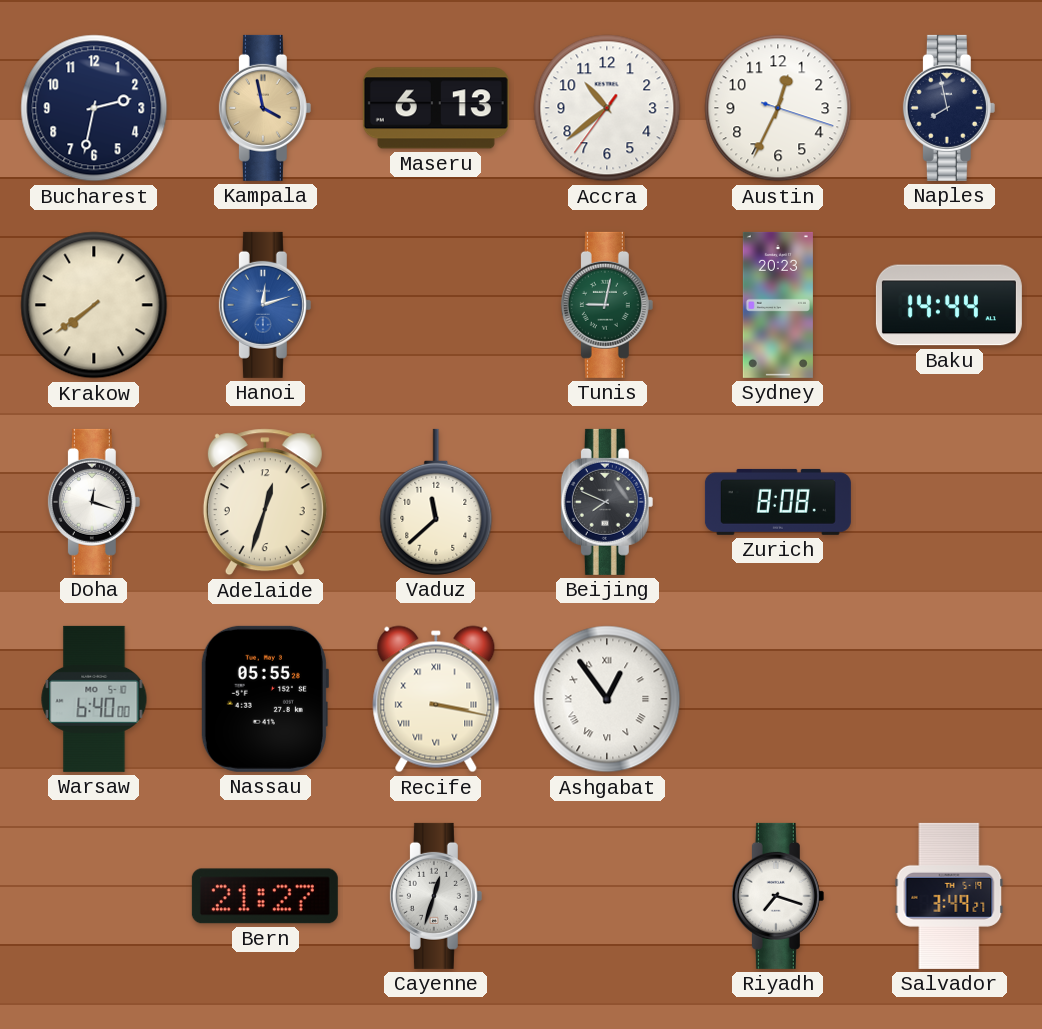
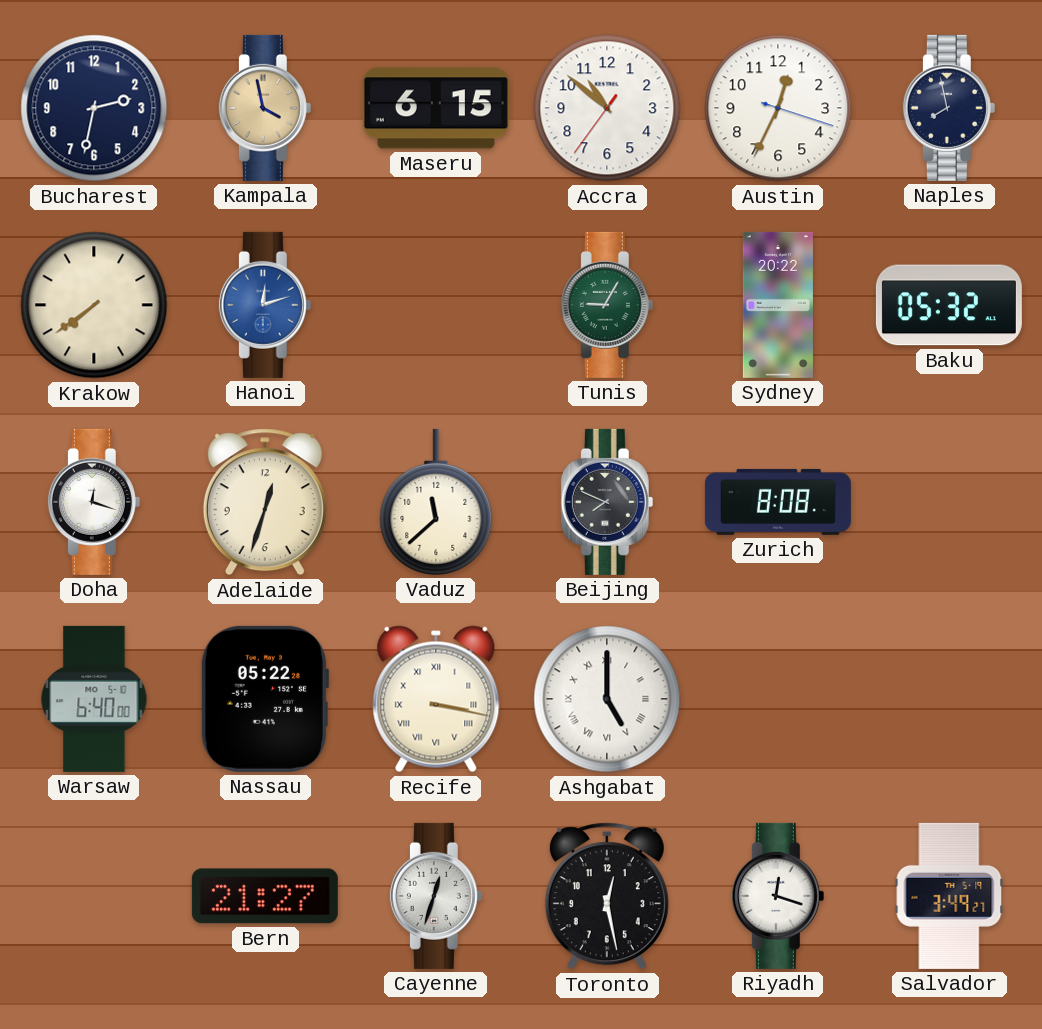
Maseru: 6:13 -> 6:15 (436, 108)
Accra: 10:38 -> 10:51 (607, 108)
Tunis: 9:02 -> 9:05 (607, 305)
Sydney: 20:23 -> 20:22 (778, 305)
Baku: 14:44 -> 05:32 (949, 305)
Nassau: 05:55 -> 05:22 (264, 699)
Ashgabat: 12:54 -> 5:00 (607, 699)
Toronto: none -> 12:28 (607, 896)
Riyadh: 7:18 -> 12:18 (778, 896)
